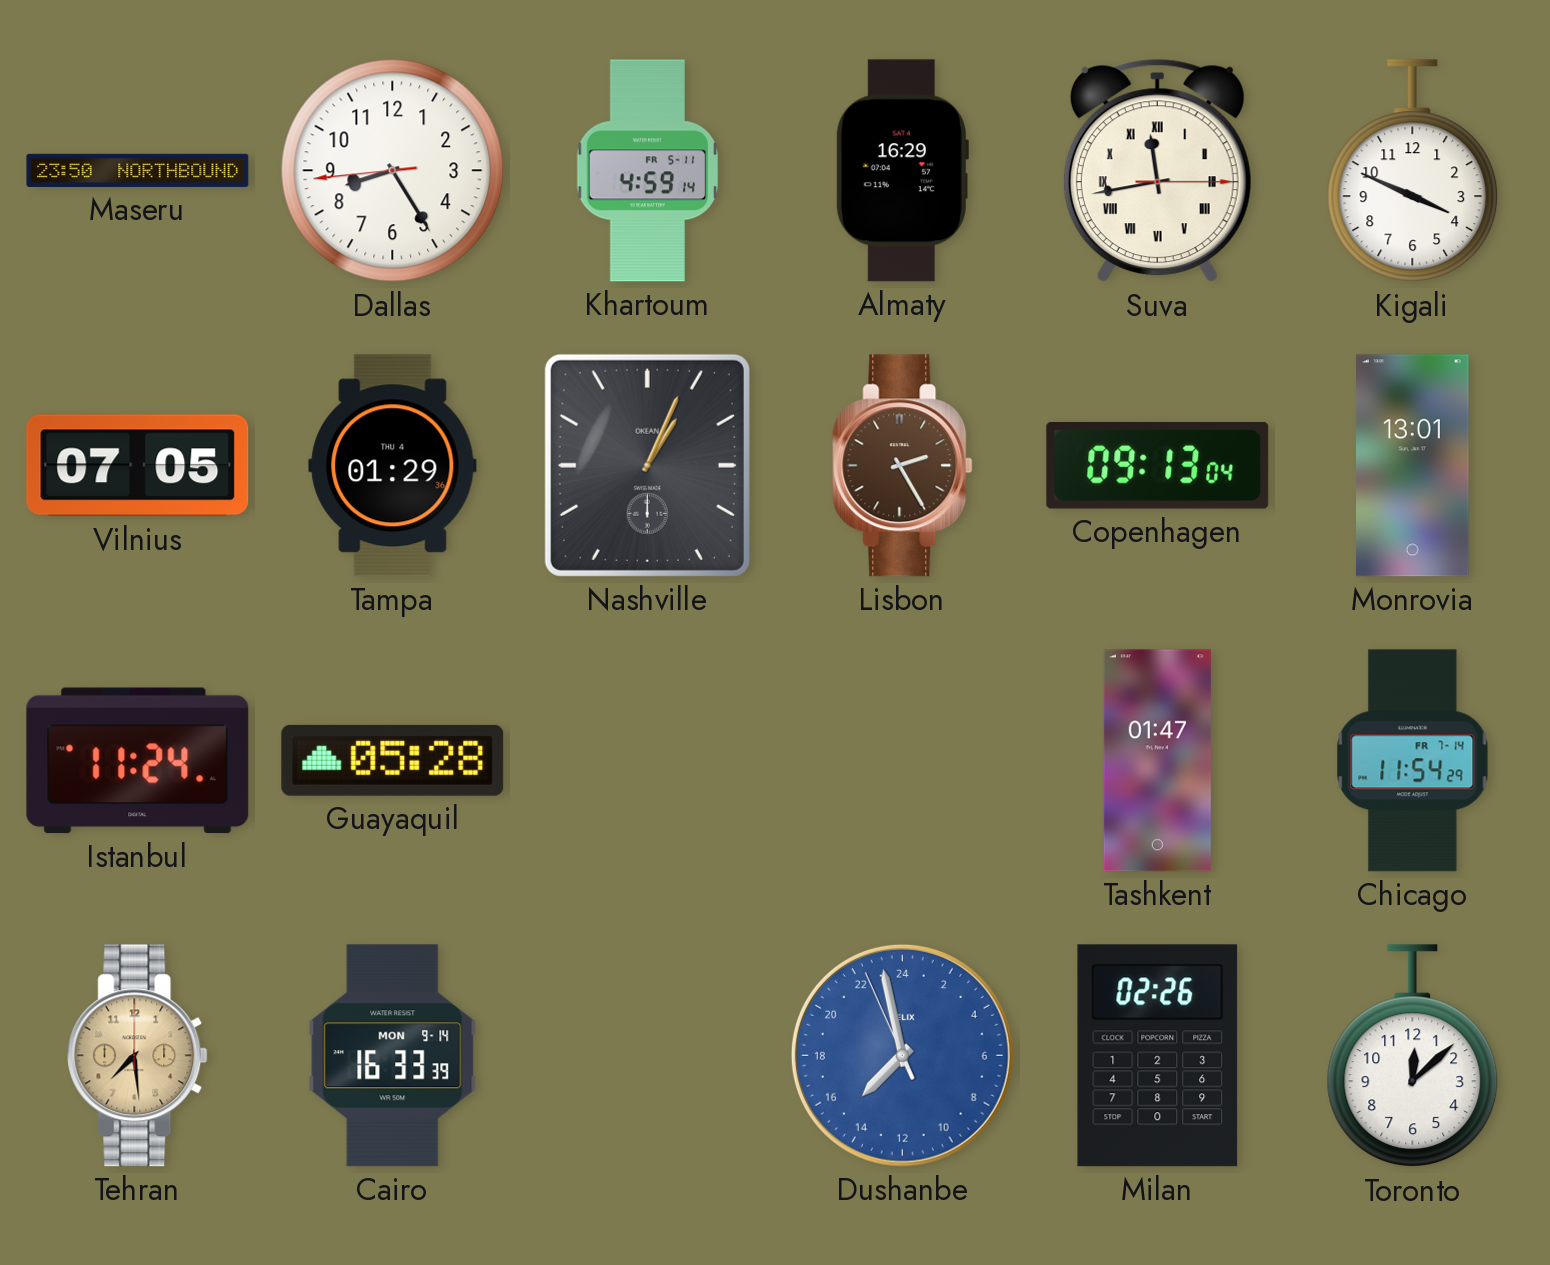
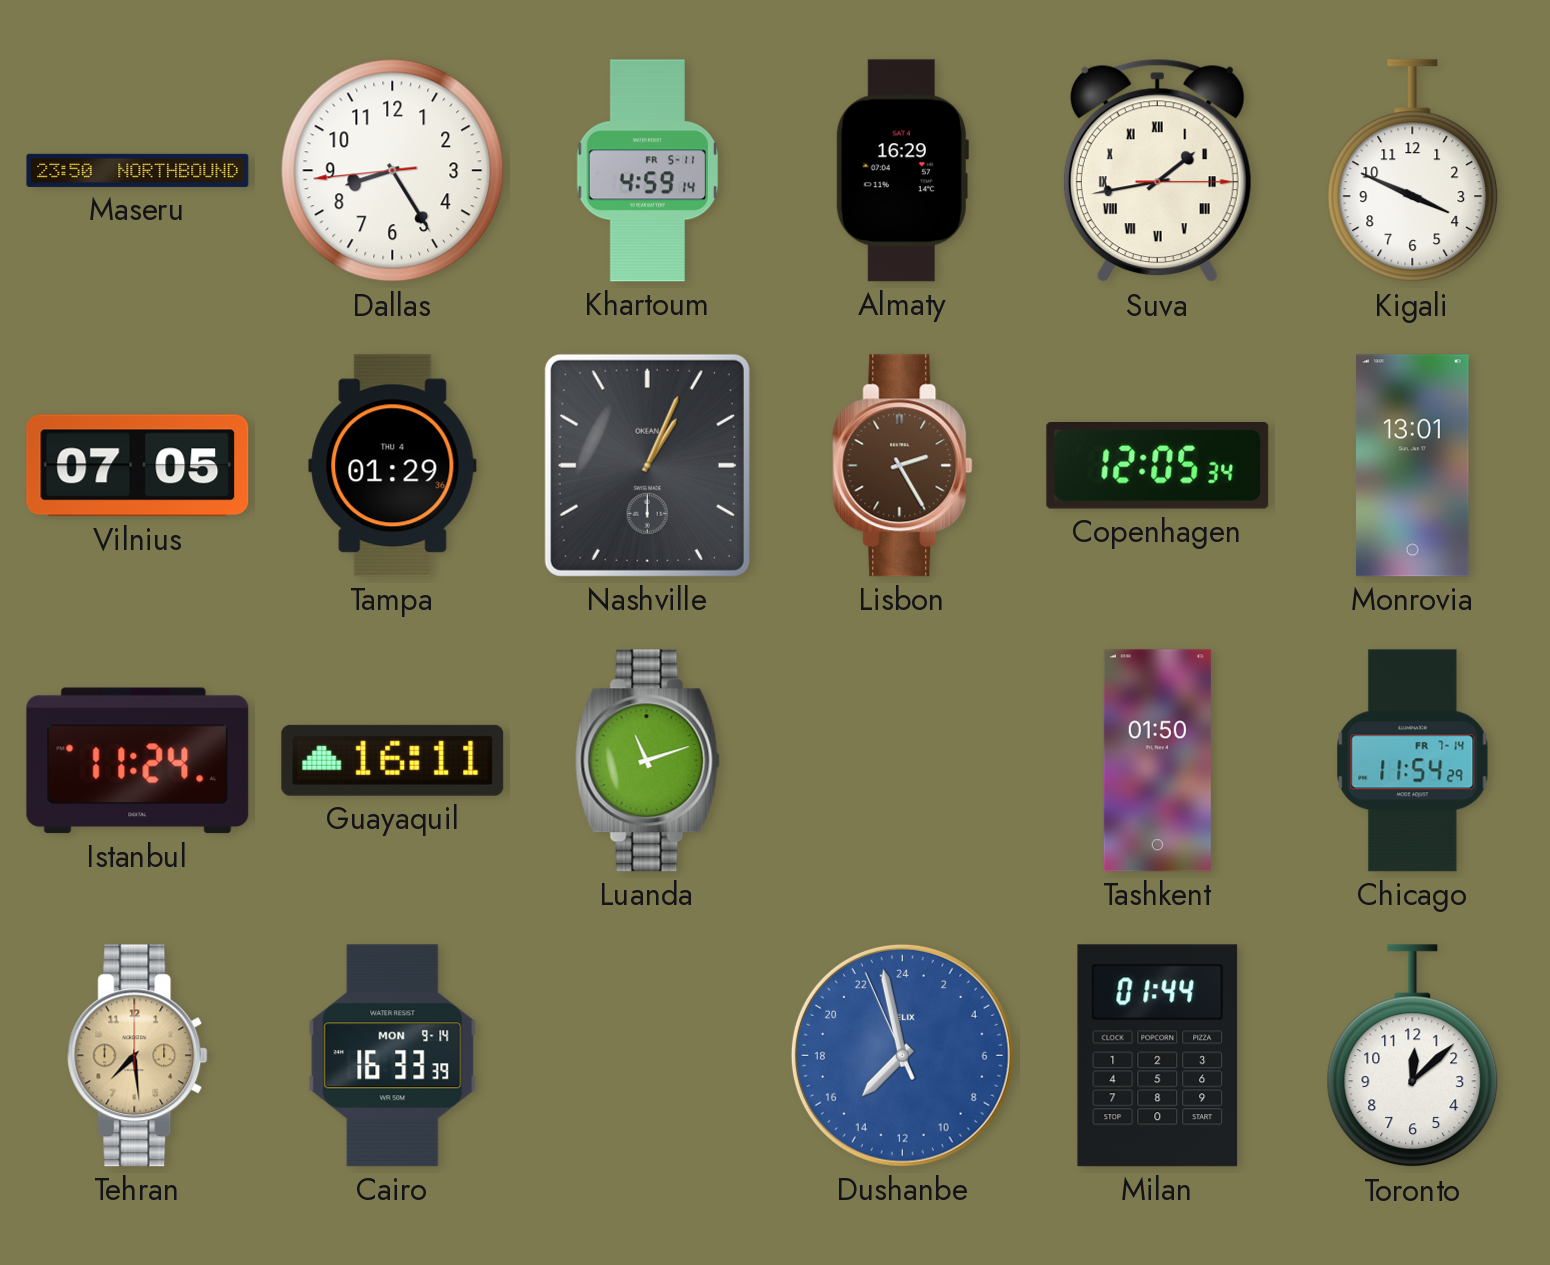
Suva: 11:43 -> 1:43 (1157, 171)
Copenhagen: 09:13 -> 12:05 (1158, 466)
Guayaquil: 05:28 -> 16:11 (393, 760)
Luanda: none -> 11:12 (647, 761)
Tashkent: 01:47 -> 01:50 (1157, 761)
Milan: 02:26 -> 01:44 (1158, 1056)
